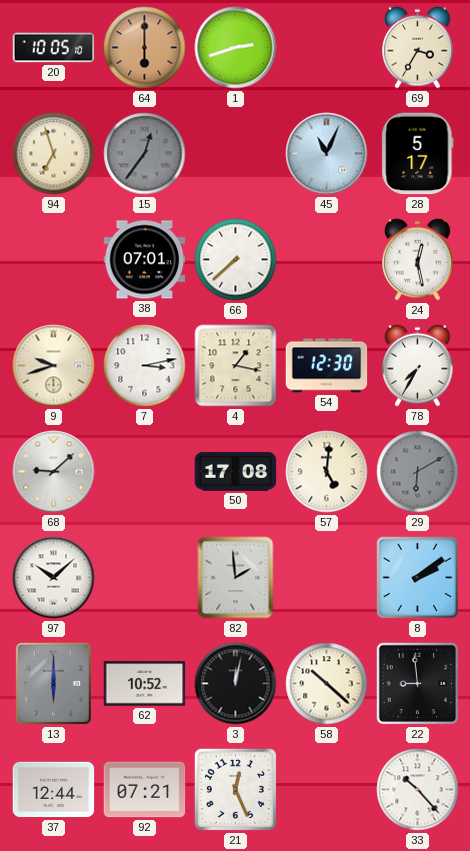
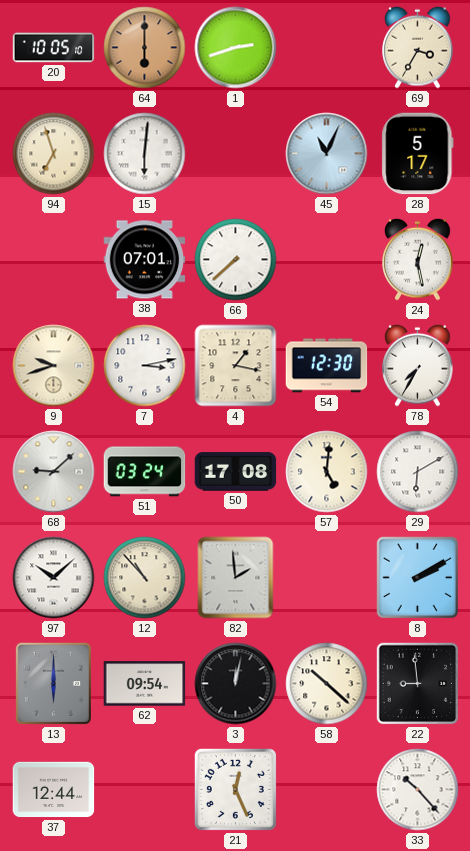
15: 12:36 -> 6:01 (145, 154)
15 dial: grey -> white (145, 154)
51: none -> 03:24 (145, 472)
29 dial: grey -> white (418, 472)
12: none -> 10:53 (145, 578)
8: 2:09 -> 2:10 (418, 578)
62: 10:52 -> 09:54 (145, 684)
92: 07:21 -> none (145, 790)
